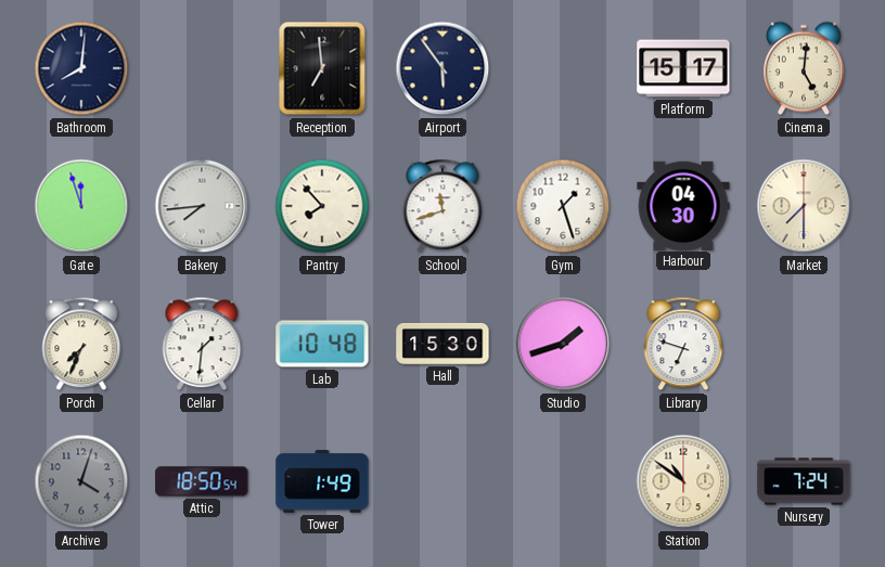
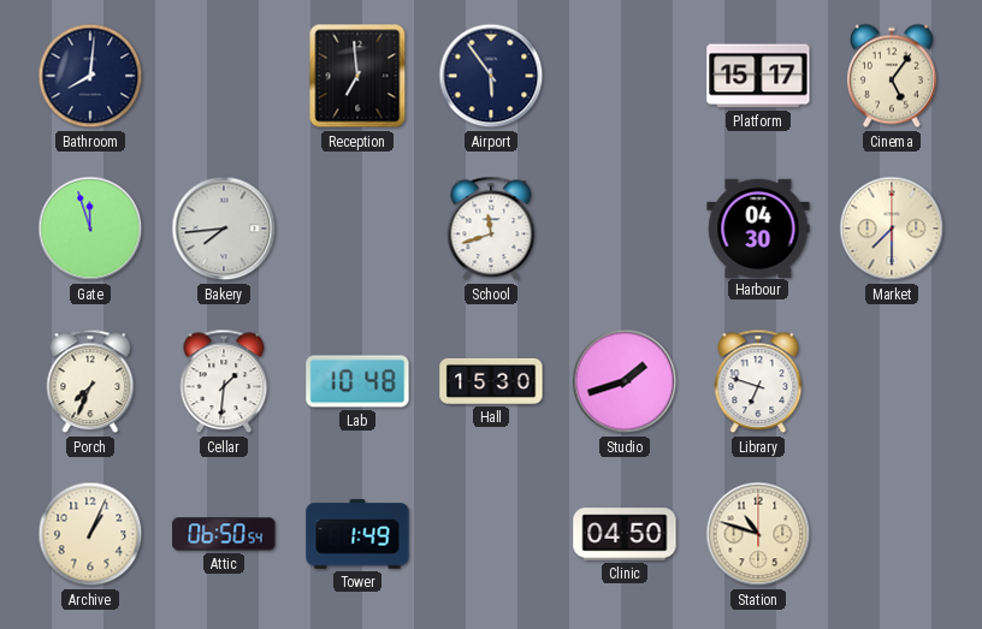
Cinema: 5:01 -> 5:06 (892, 76)
Pantry: 7:53 -> none (322, 206)
Gym: 1:27 -> none (563, 206)
Archive: 4:03 -> 1:04 (90, 534)
Archive dial: grey -> cream (90, 534)
Attic: 18:50 -> 06:50 (224, 534)
Clinic: none -> 04:50 (625, 534)
Station: 10:51 -> 10:48 (758, 534)
Nursery: 7:24 -> none (804, 481)
